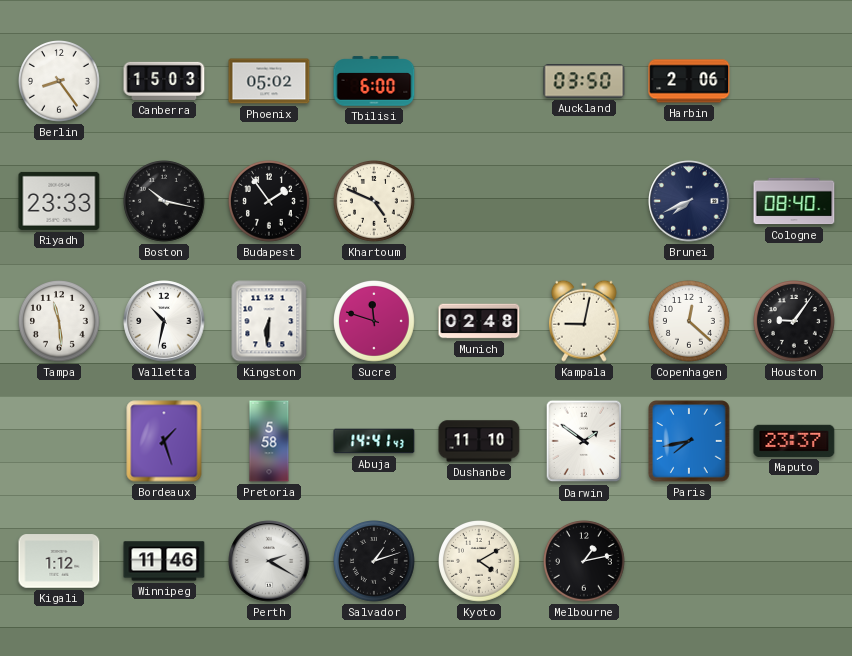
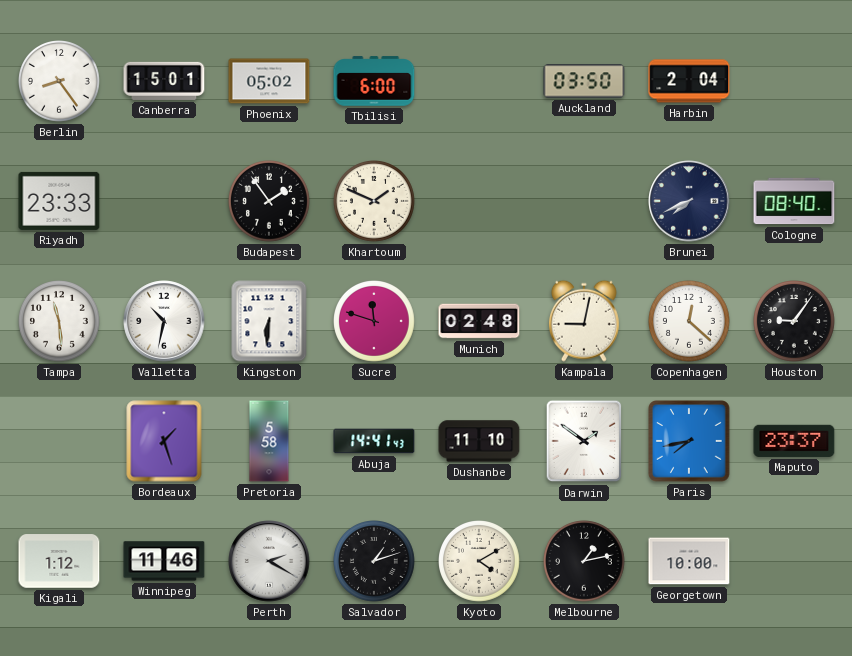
Canberra: 15:03 -> 15:01 (164, 81)
Harbin: 2:06 -> 2:04 (689, 81)
Boston: 10:17 -> none (165, 202)
Khartoum: 4:49 -> 1:49 (375, 202)
Georgetown: none -> 10:00 (689, 561)
